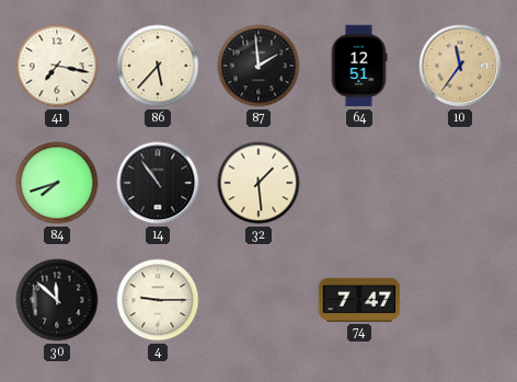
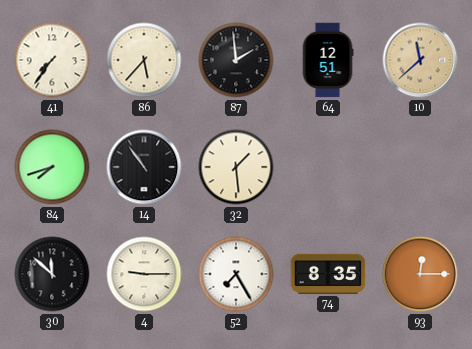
41: 7:17 -> 7:36 (52, 60)
10: 11:36 -> 11:38 (420, 60)
52: none -> 7:25 (236, 274)
74: 7:47 -> 8:35 (328, 274)
93: none -> 12:15 (420, 274)
